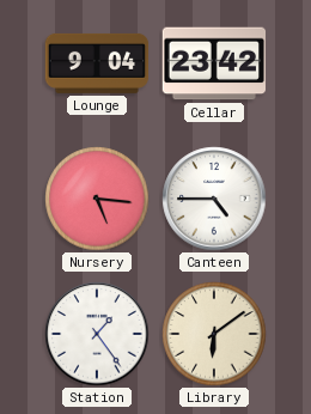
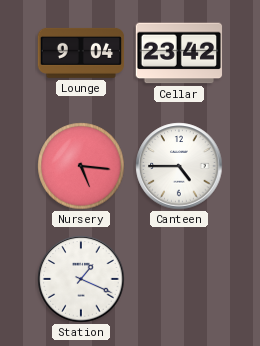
Station: 1:24 -> 1:19 (81, 279)
Library: 6:09 -> none (214, 334)
